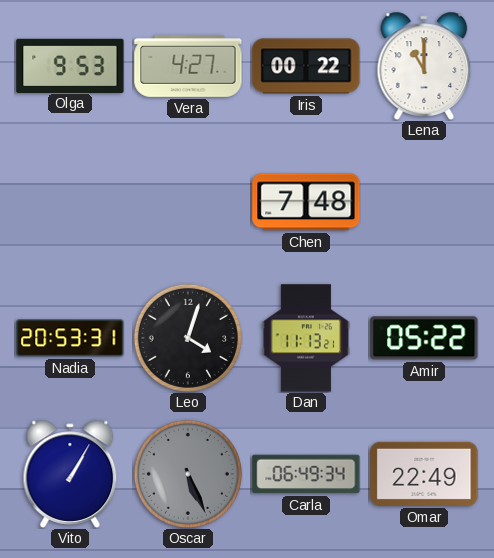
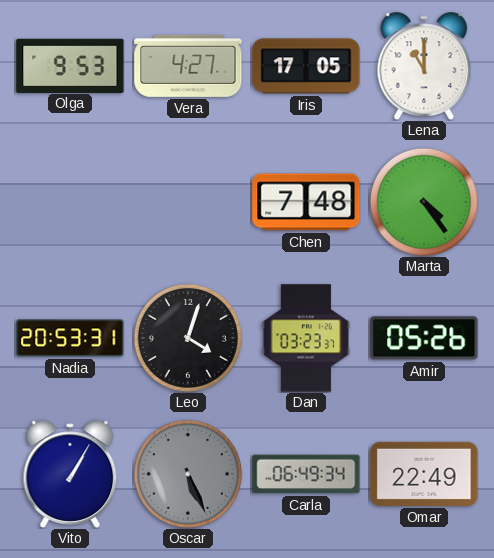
Iris: 00:22 -> 17:05 (306, 66)
Marta: none -> 4:24 (424, 202)
Dan: 11:13 -> 03:23 (306, 338)
Amir: 05:22 -> 05:26 (424, 338)
